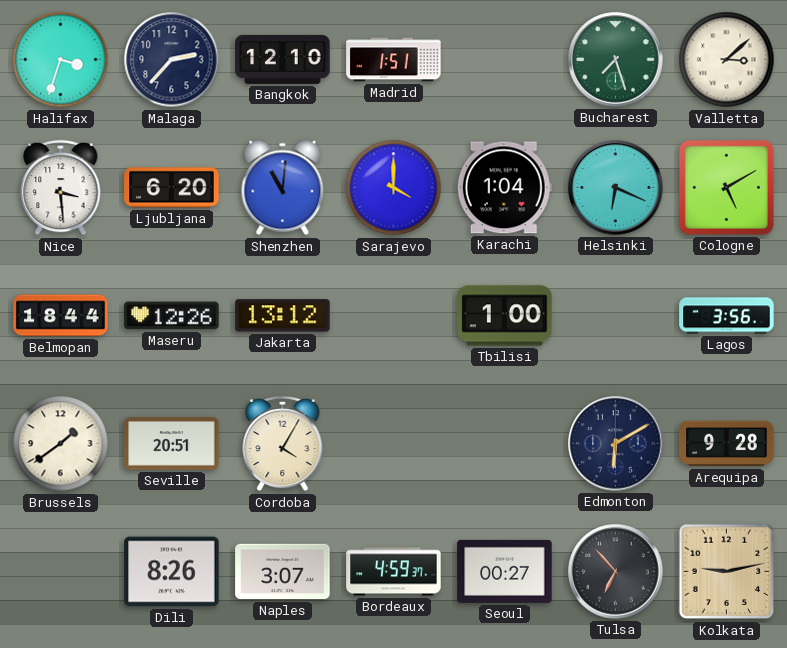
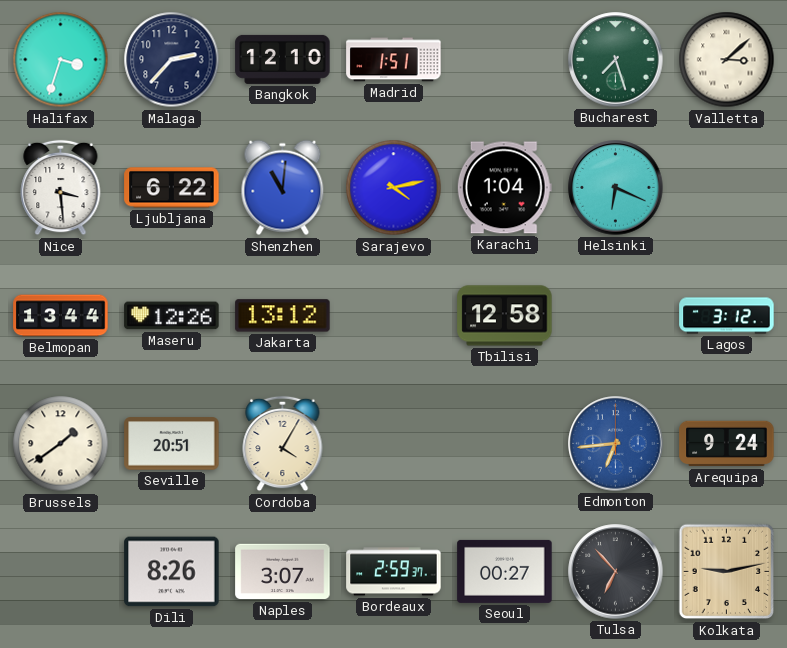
Ljubljana: 6:20 -> 6:22 (172, 188)
Sarajevo: 4:00 -> 4:13 (394, 188)
Cologne: 5:10 -> none (726, 187)
Belmopan: 18:44 -> 13:44 (61, 316)
Tbilisi: 1:00 -> 12:58 (505, 316)
Lagos: 3:56 -> 3:12 (727, 316)
Edmonton: 6:10 -> 6:44 (616, 444)
Edmonton dial: navy -> blue (616, 444)
Arequipa: 9:28 -> 9:24 (727, 444)
Bordeaux: 4:59 -> 2:59 (394, 572)
